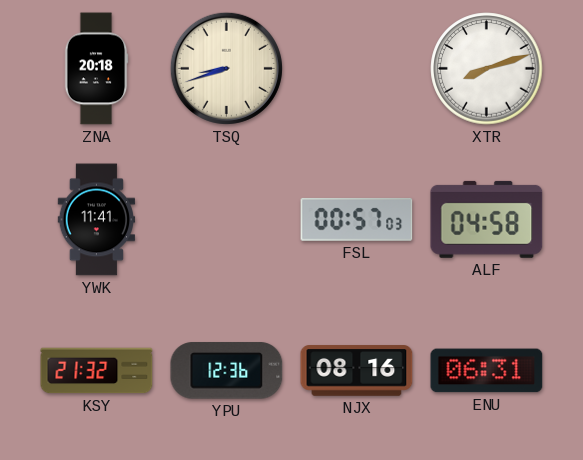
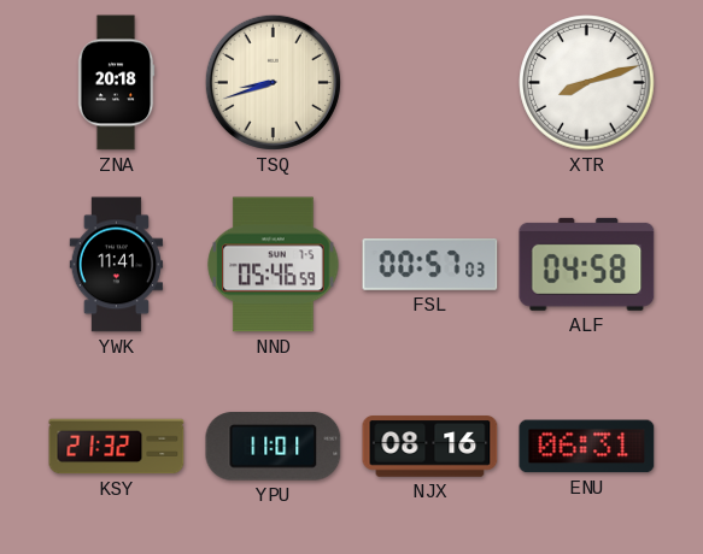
NND: none -> 05:46 (274, 265)
YPU: 12:36 -> 11:01 (274, 447)
